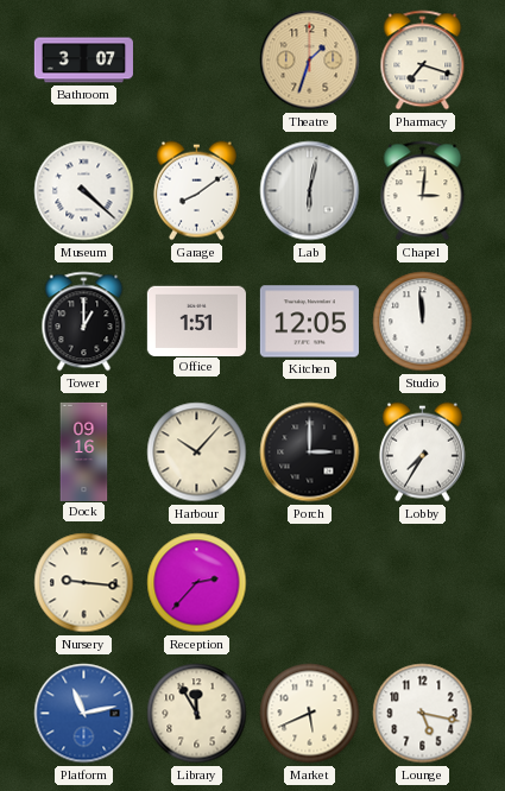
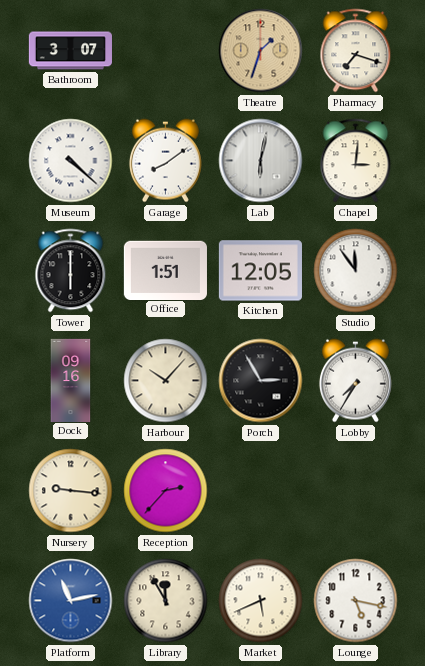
Tower: 1:00 -> 6:00 (71, 271)
Studio: 11:59 -> 11:54 (356, 271)
Porch: 3:00 -> 2:55 (261, 381)
